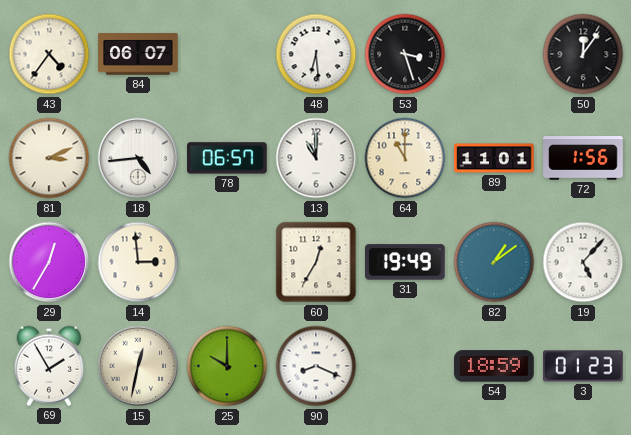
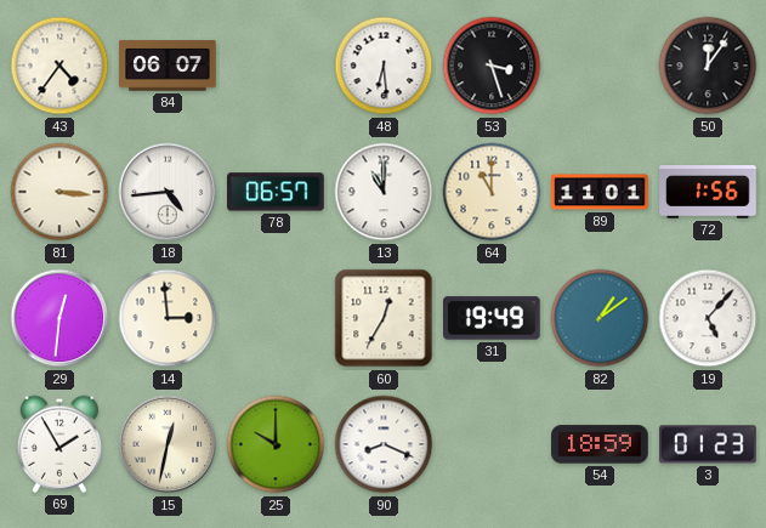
81: 3:11 -> 3:16 (59, 192)
29: 12:35 -> 12:31 (59, 318)
